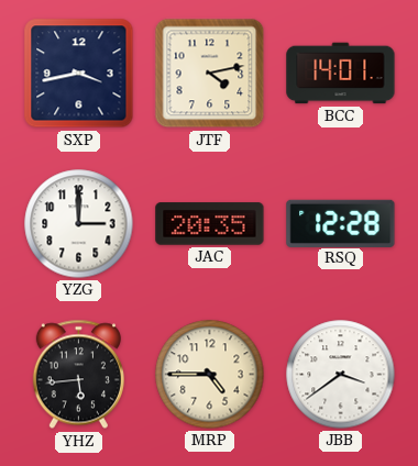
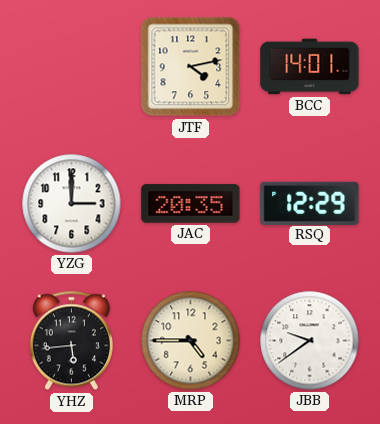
SXP: 3:43 -> none (79, 74)
RSQ: 12:28 -> 12:29 (310, 203)
JBB: 3:39 -> 9:39 (310, 341)
